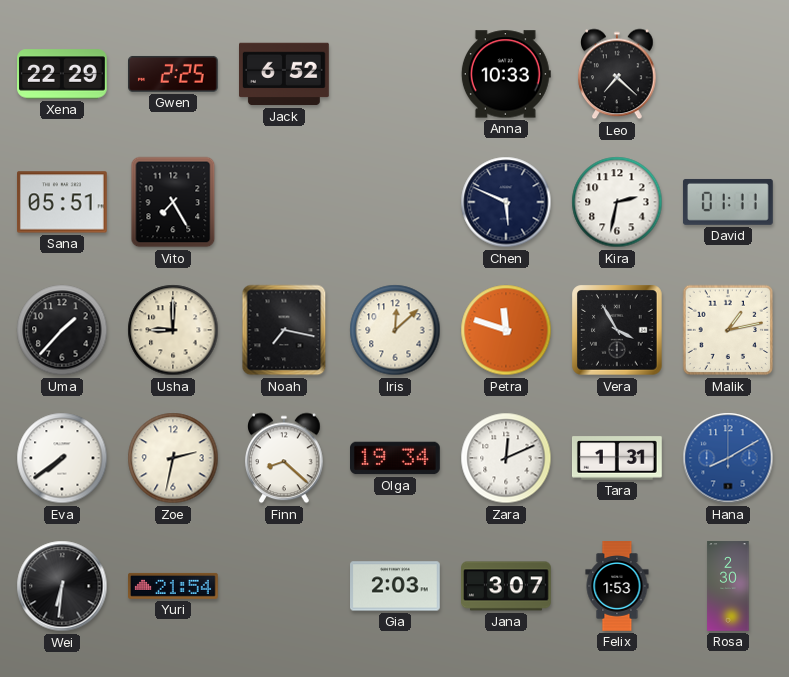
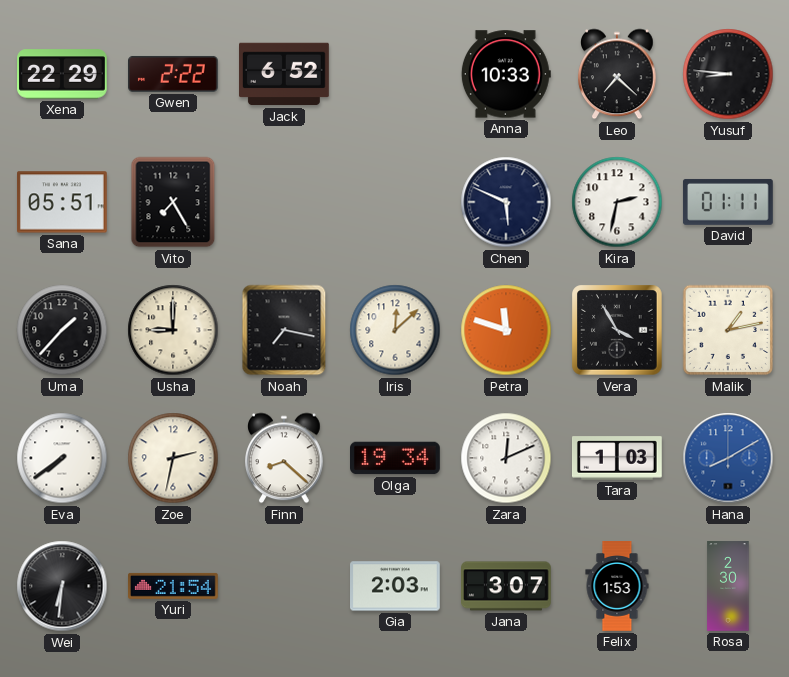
Gwen: 2:25 -> 2:22 (174, 74)
Yusuf: none -> 8:46 (728, 74)
Tara: 1:31 -> 1:03 (618, 458)
